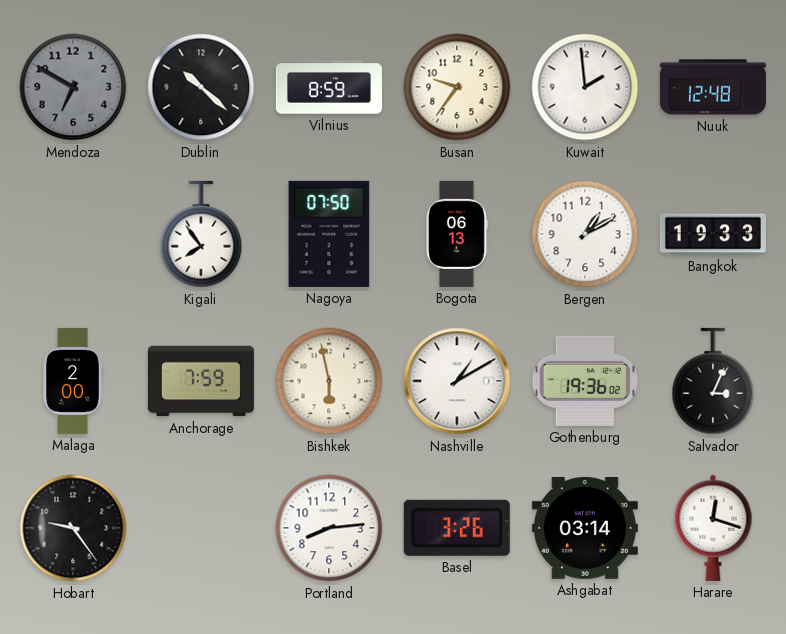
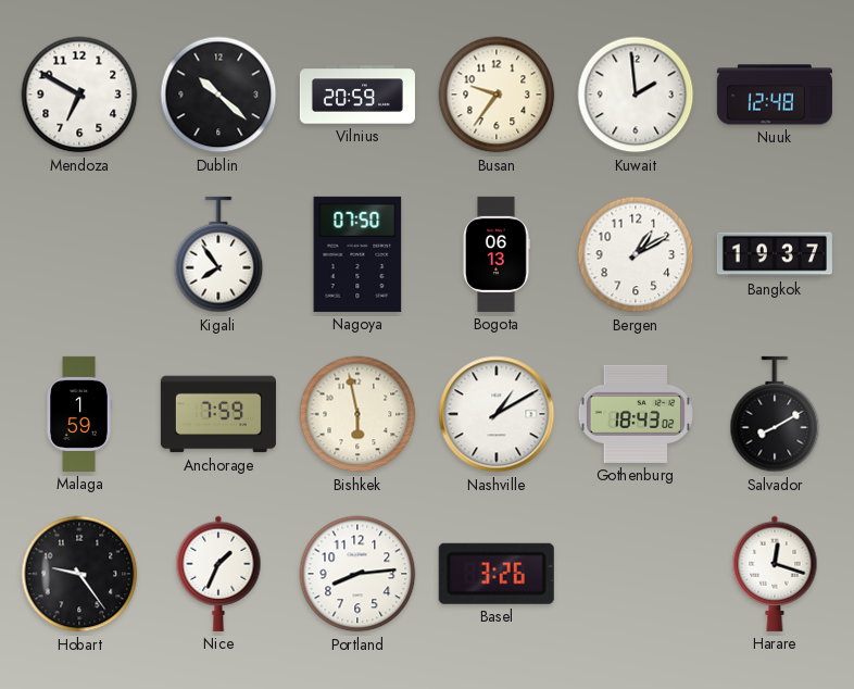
Mendoza dial: grey -> white (79, 95)
Vilnius: 8:59 -> 20:59 (357, 95)
Bangkok: 19:33 -> 19:37 (775, 254)
Malaga: 2:00 -> 1:59 (79, 414)
Gothenburg: 19:36 -> 18:43 (636, 414)
Salvador: 3:04 -> 8:10 (775, 414)
Nice: none -> 1:34 (218, 574)
Ashgabat: 03:14 -> none (585, 528)
